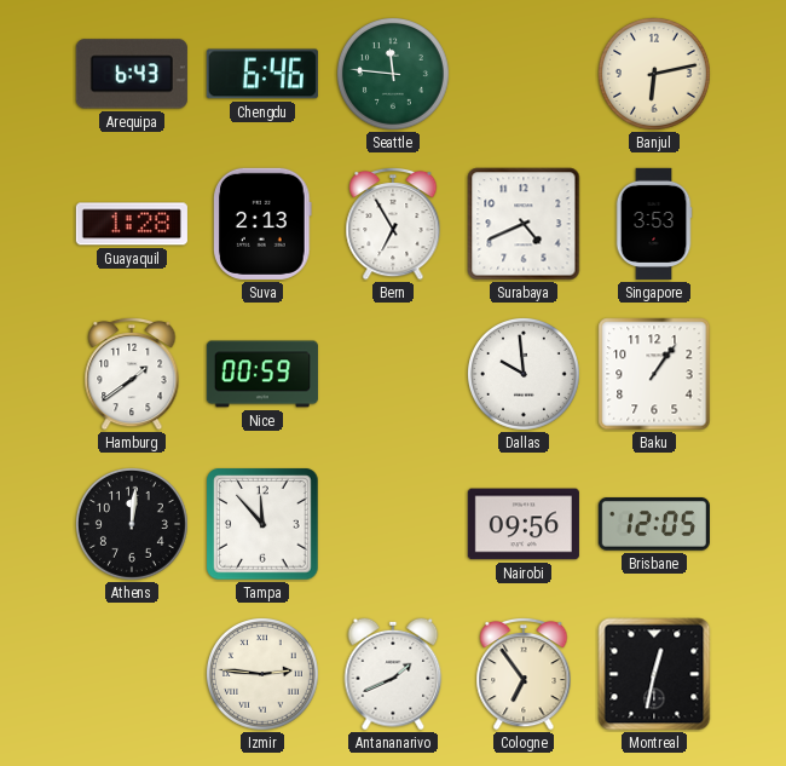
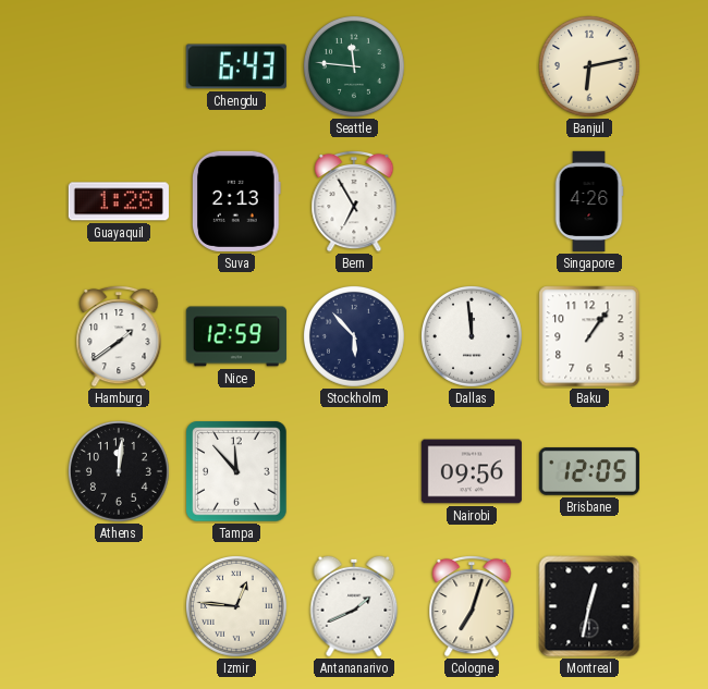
Arequipa: 6:43 -> none (132, 74)
Chengdu: 6:46 -> 6:43 (236, 66)
Surabaya: 4:41 -> none (524, 224)
Singapore: 3:53 -> 4:26 (589, 201)
Nice: 00:59 -> 12:59 (236, 336)
Stockholm: none -> 5:53 (354, 336)
Dallas: 9:59 -> 11:59 (472, 336)
Izmir: 2:46 -> 12:46 (236, 606)
Cologne: 6:54 -> 7:03 (472, 606)
